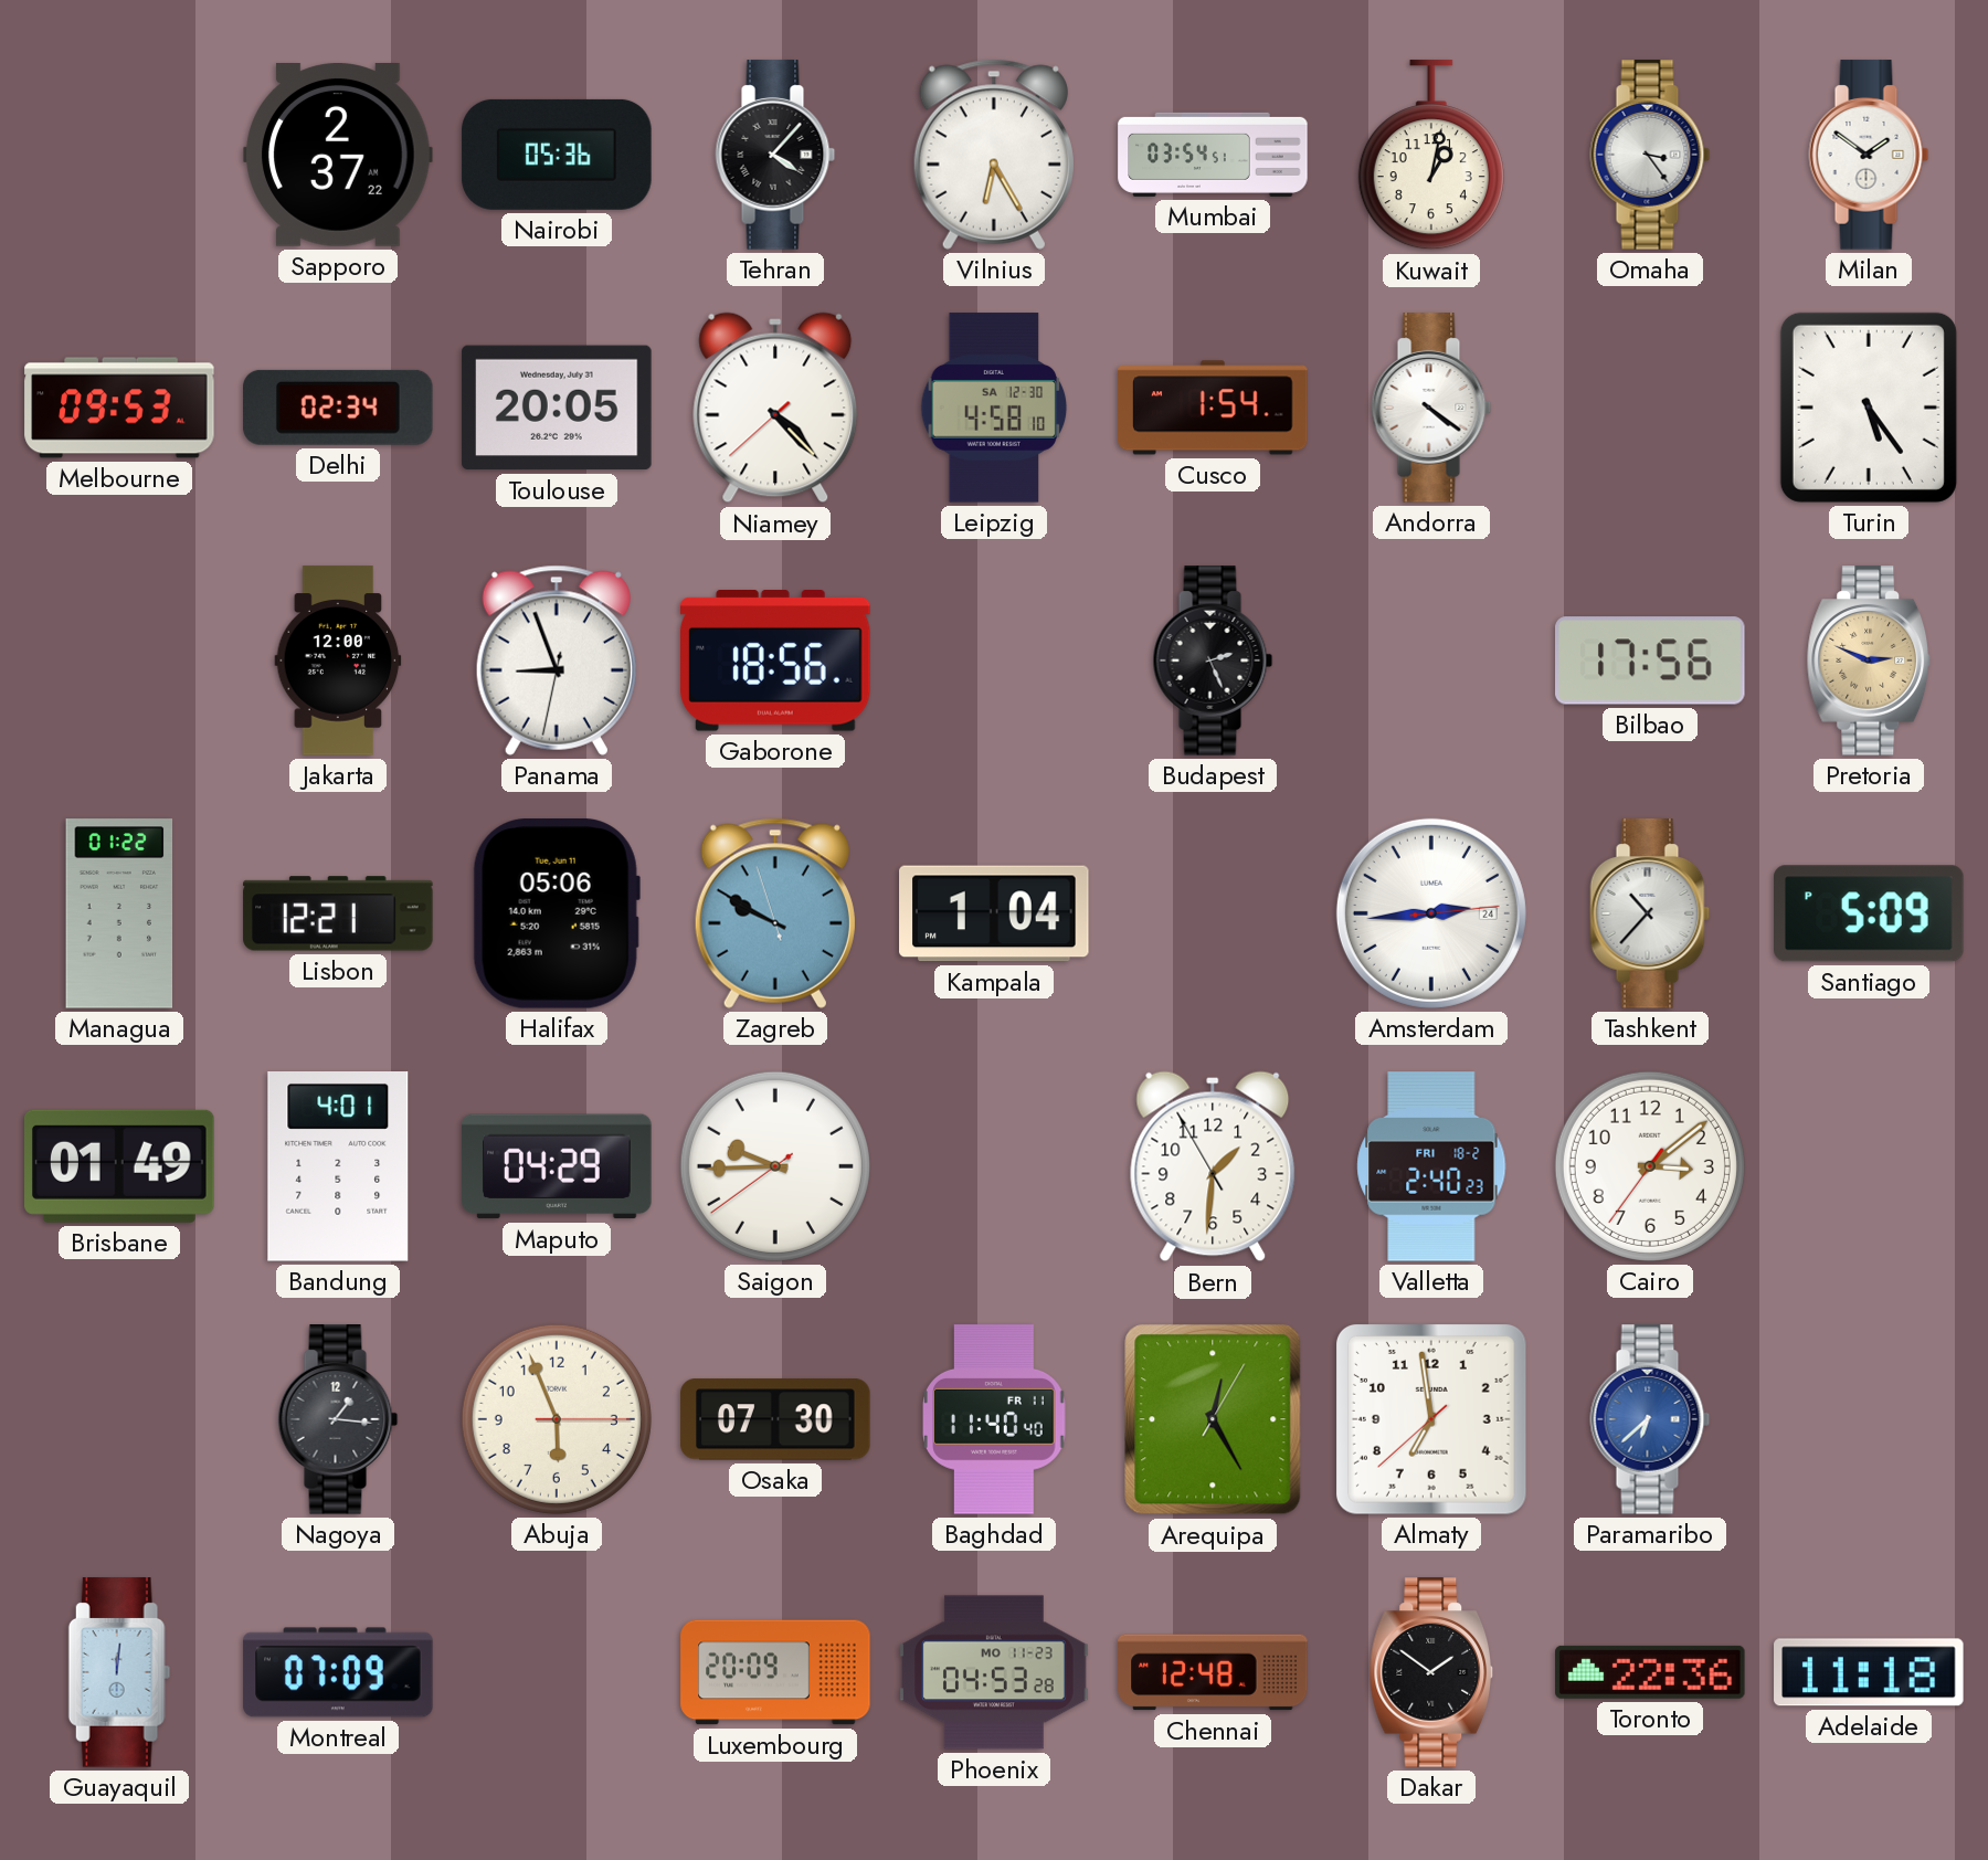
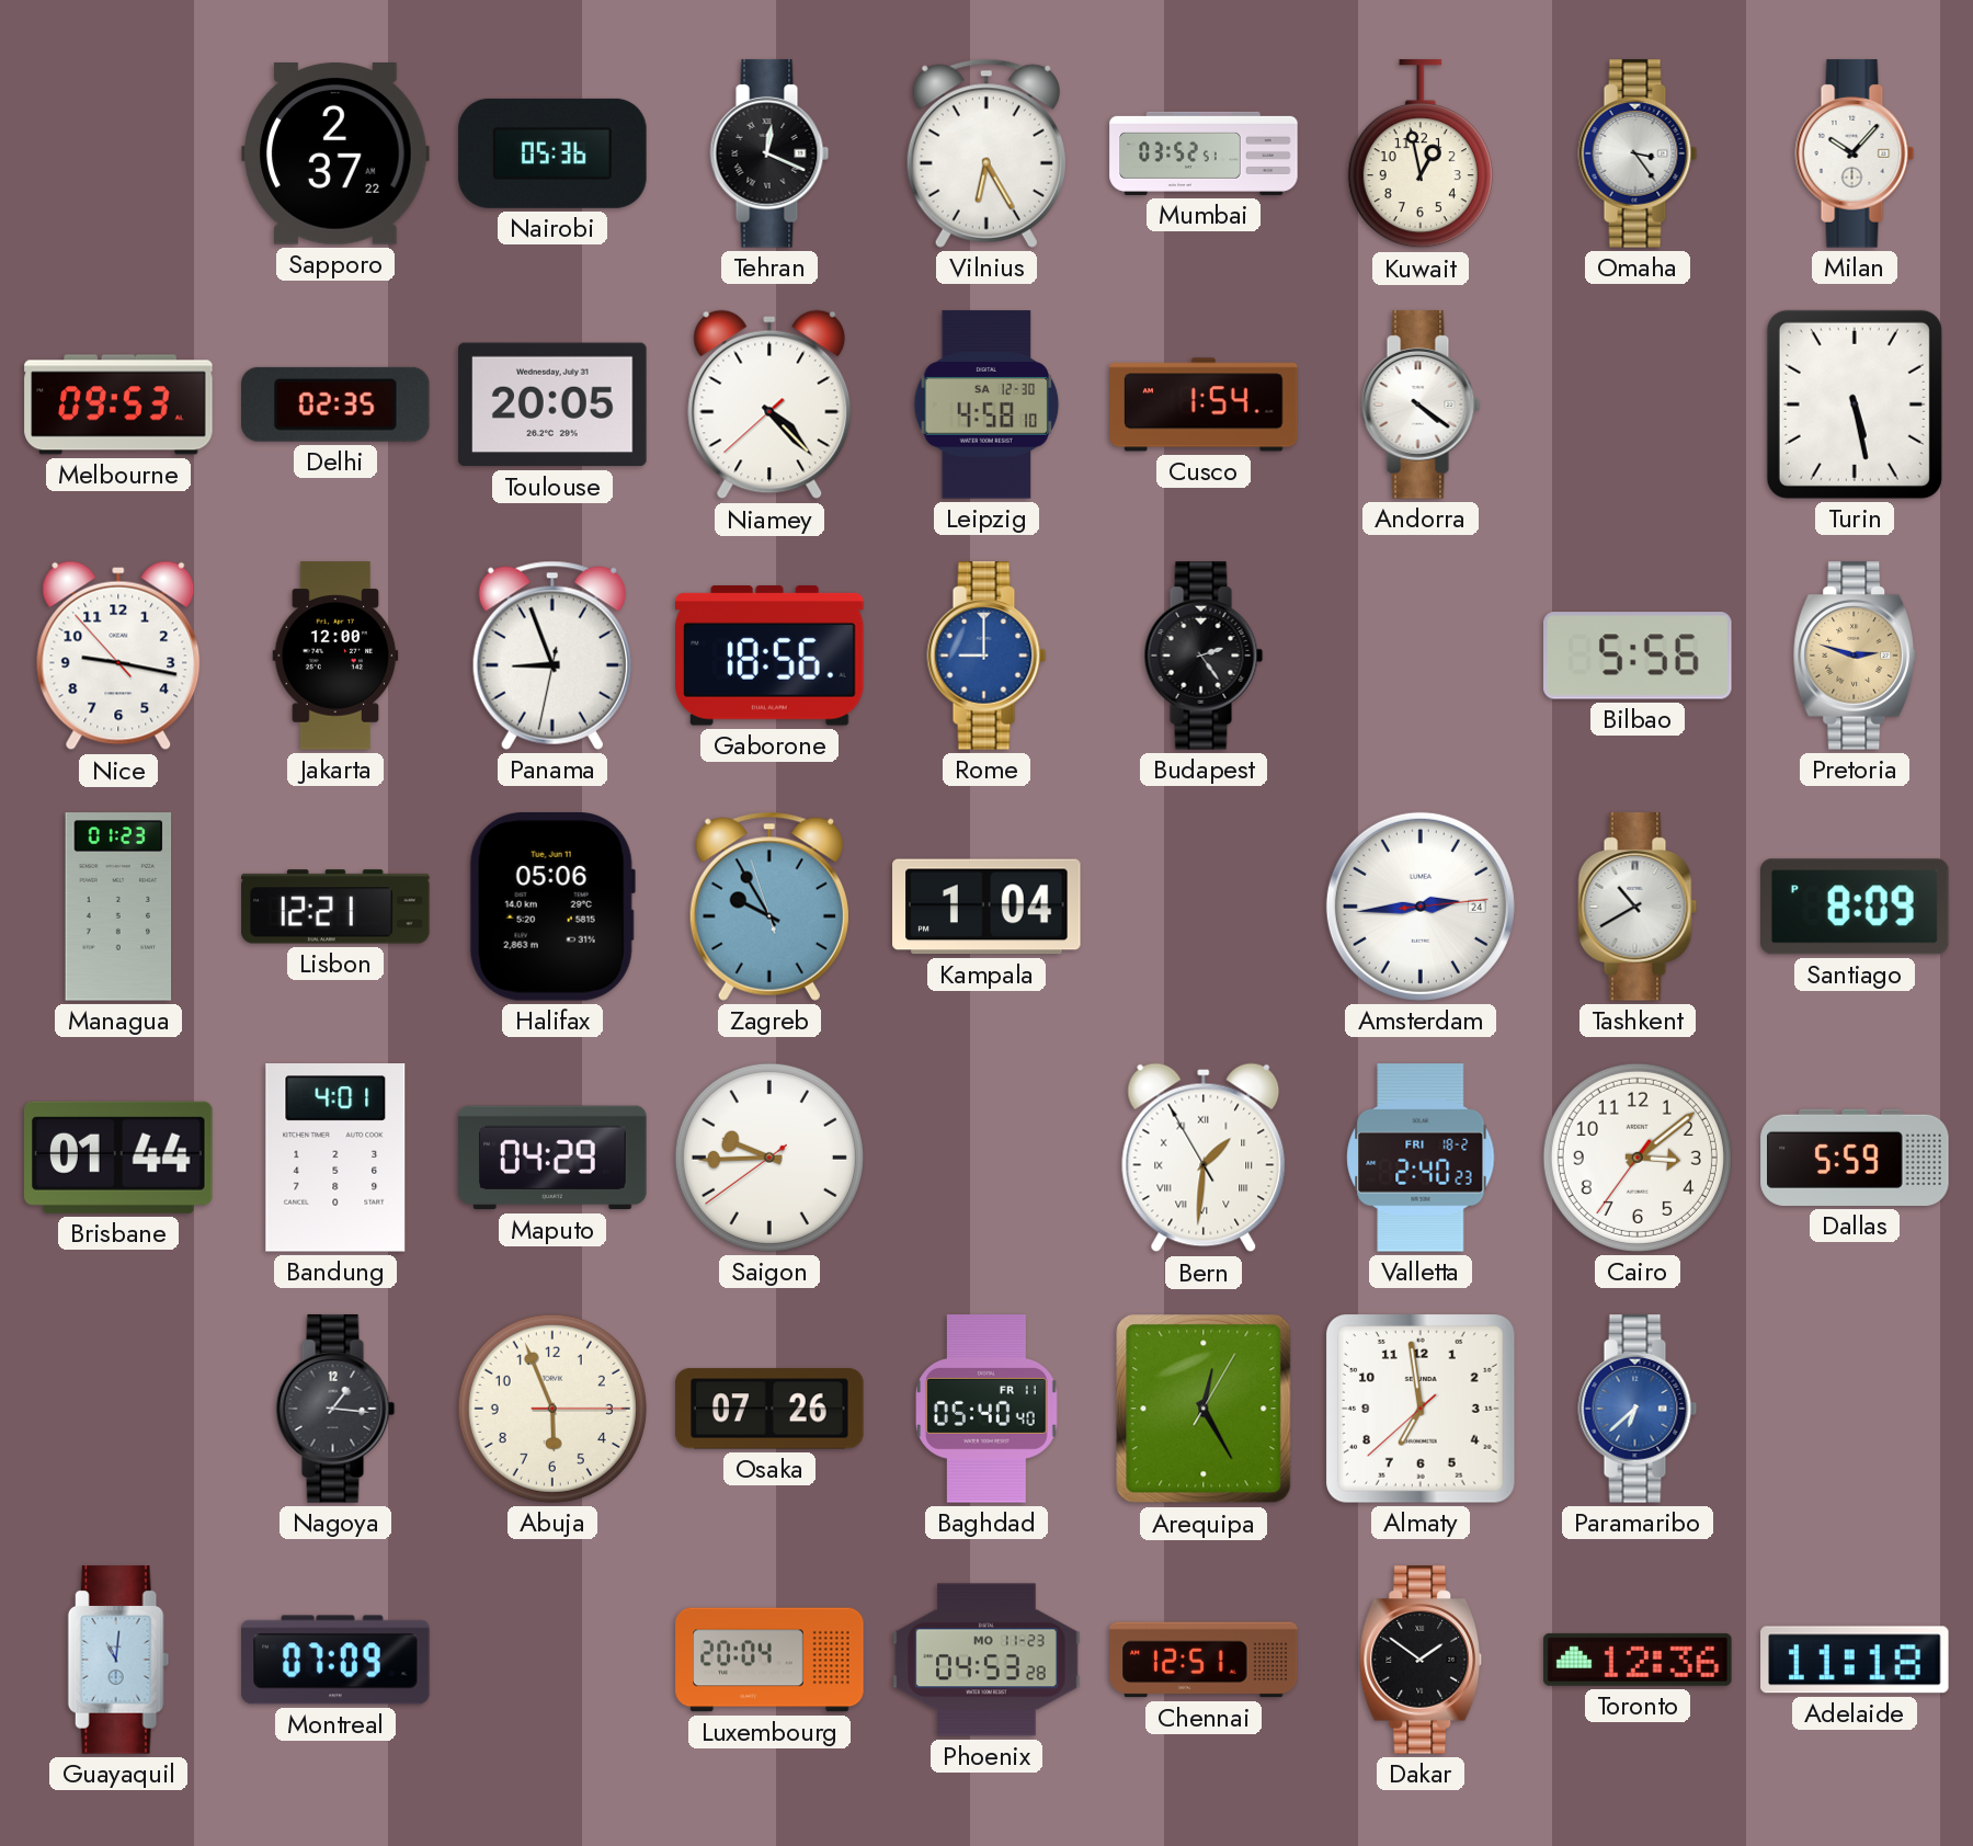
Tehran: 4:07 -> 12:19 (769, 153)
Mumbai: 03:54 -> 03:52 (1204, 153)
Kuwait: 1:02 -> 12:58 (1421, 155)
Milan: 1:51 -> 10:07 (1855, 153)
Delhi: 02:34 -> 02:35 (337, 404)
Turin: 5:24 -> 5:28 (1855, 404)
Nice: none -> 9:16 (118, 656)
Rome: none -> 9:00 (986, 656)
Budapest: 2:26 -> 2:24 (1204, 656)
Bilbao: 17:56 -> 5:56 (1638, 656)
Pretoria: 2:49 -> 2:48 (1854, 656)
Managua: 01:22 -> 01:23 (118, 907)
Zagreb: 9:49 -> 9:54 (769, 907)
Tashkent: 10:37 -> 10:40 (1638, 907)
Santiago: 5:09 -> 8:09 (1856, 907)
Brisbane: 01:49 -> 01:44 (119, 1158)
Bern numerals: Arabic -> Roman (1204, 1158)
Dallas: none -> 5:59 (1855, 1158)
Osaka: 07:30 -> 07:26 (769, 1409)
Baghdad: 11:40 -> 05:40 (986, 1409)
Guayaquil: 12:01 -> 11:01 (118, 1660)
Luxembourg: 20:09 -> 20:04 (769, 1660)
Chennai: 12:48 -> 12:51 (1204, 1660)
Toronto: 22:36 -> 12:36 (1638, 1660)
